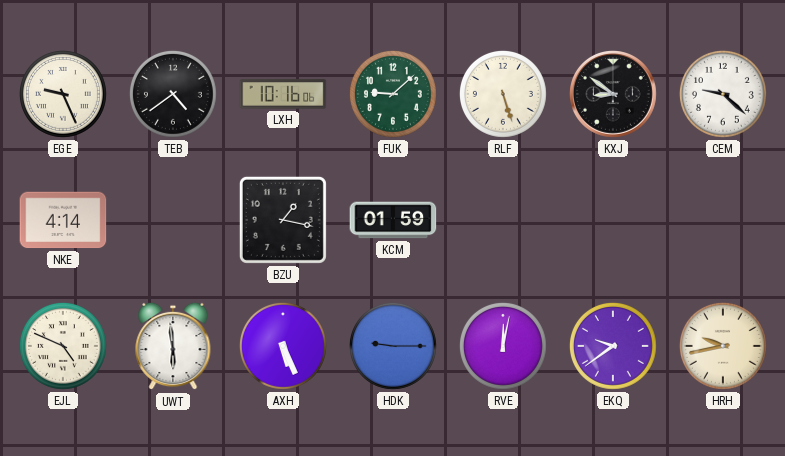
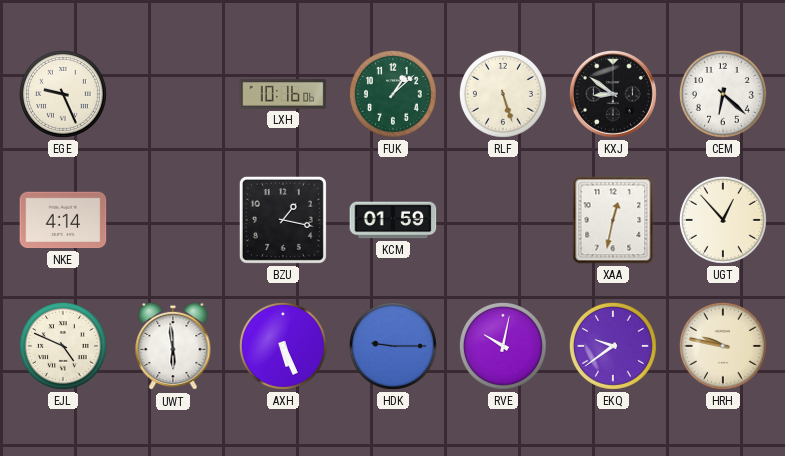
TEB: 4:39 -> none (173, 94)
FUK: 9:08 -> 1:08 (393, 94)
CEM: 9:22 -> 6:22 (723, 94)
XAA: none -> 12:32 (613, 220)
UGT: none -> 12:53 (723, 220)
RVE: 12:02 -> 10:02 (503, 346)
HRH: 9:43 -> 9:47 (723, 346)
